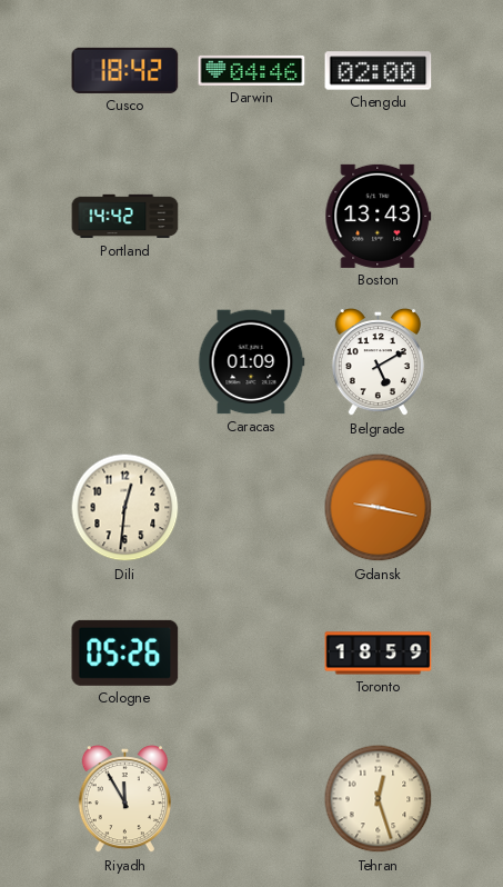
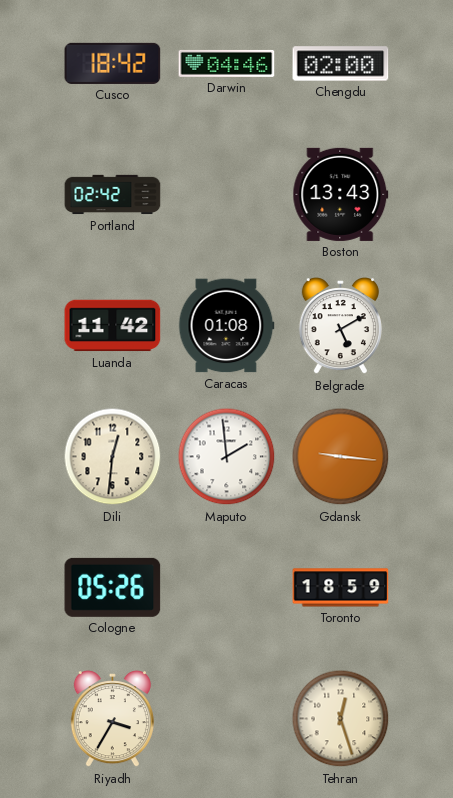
Portland: 14:42 -> 02:42 (113, 195)
Luanda: none -> 11:42 (113, 326)
Caracas: 01:09 -> 01:08 (227, 326)
Maputo: none -> 1:59 (227, 457)
Gdansk: 9:17 -> 9:16 (341, 457)
Riyadh: 11:55 -> 3:35 (112, 720)
